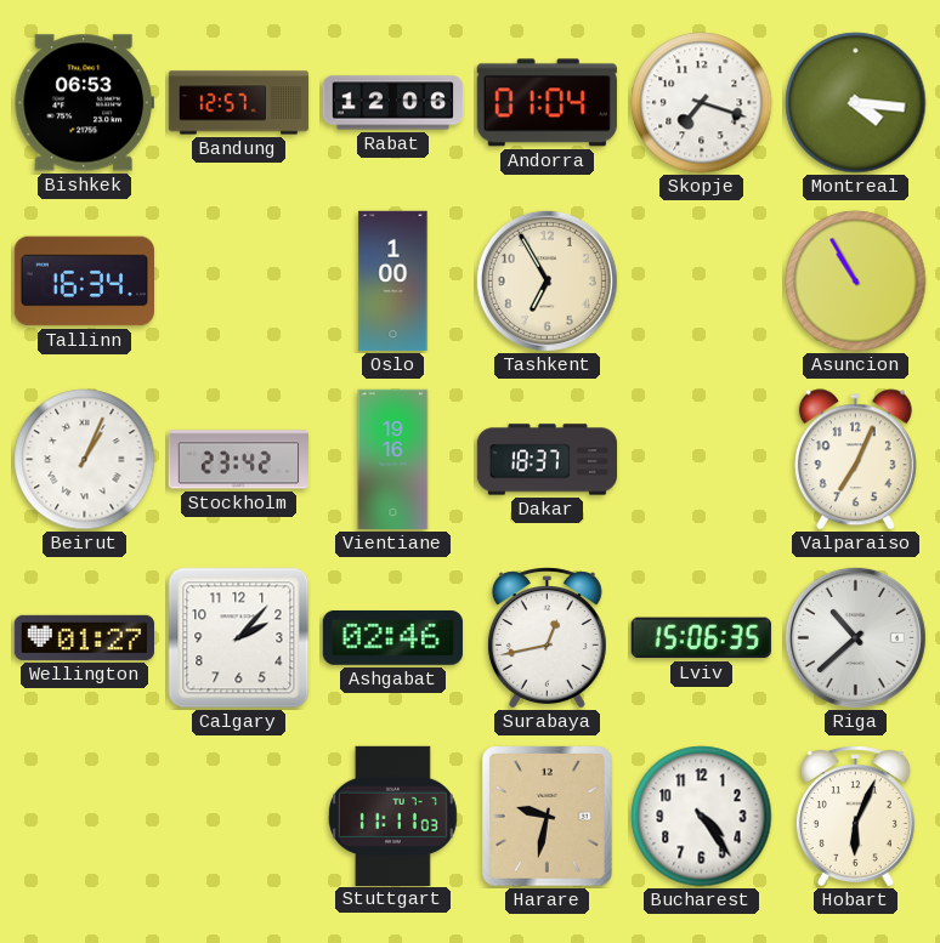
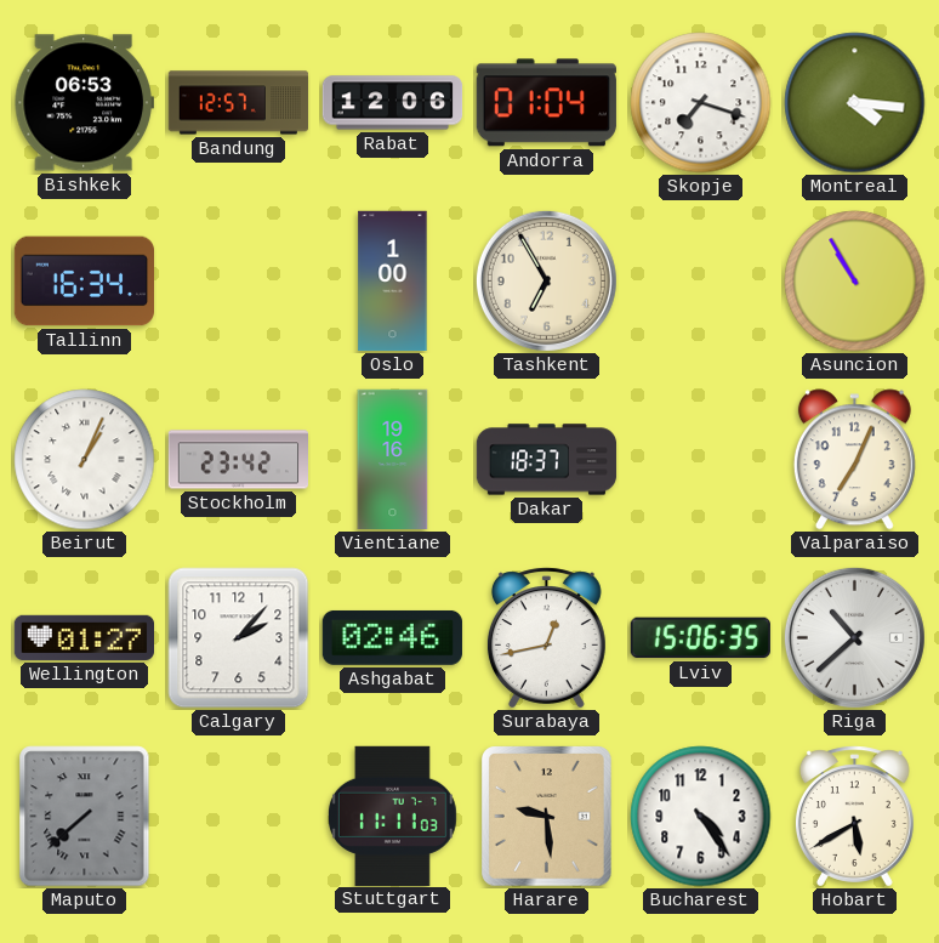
Maputo: none -> 7:38 (85, 817)
Harare: 9:32 -> 9:29 (547, 817)
Hobart: 6:04 -> 5:40 (854, 817)
